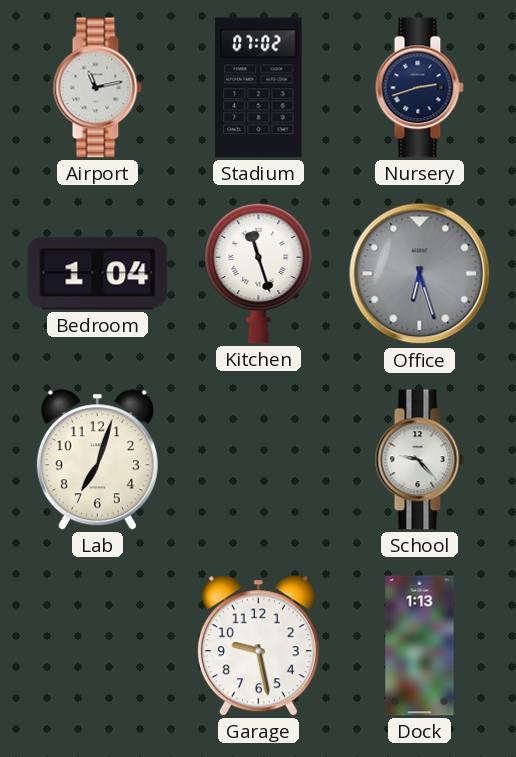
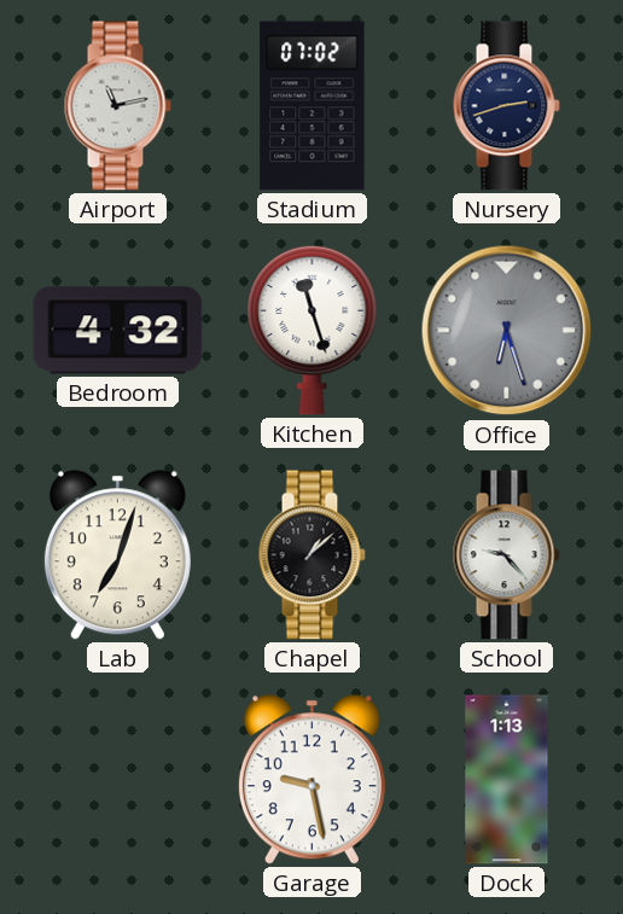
Bedroom: 1:04 -> 4:32 (118, 331)
Chapel: none -> 1:08 (311, 555)
